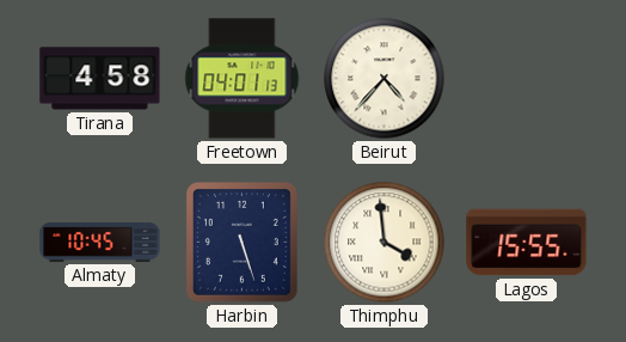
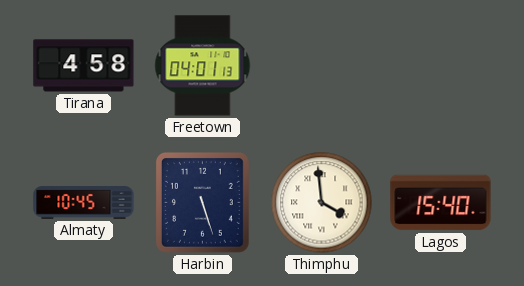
Beirut: 4:37 -> none (385, 79)
Lagos: 15:55 -> 15:40 (441, 203)
